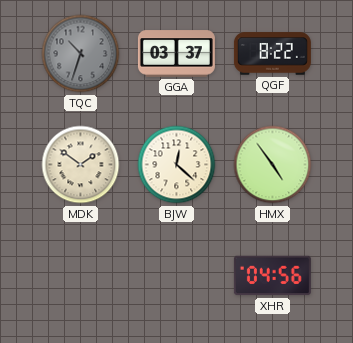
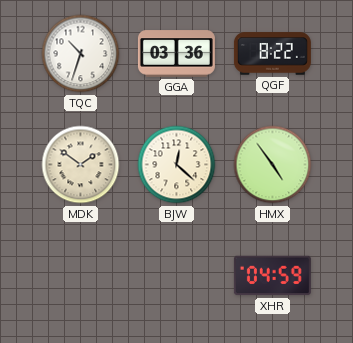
TQC dial: grey -> white (81, 54)
GGA: 03:37 -> 03:36 (176, 54)
XHR: 04:56 -> 04:59 (272, 276)
